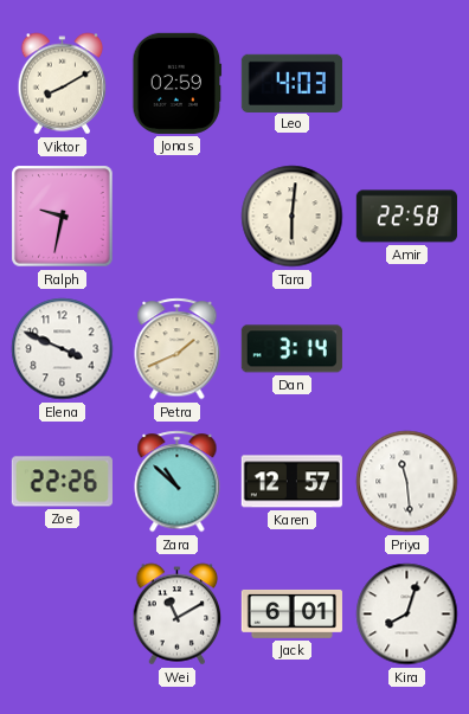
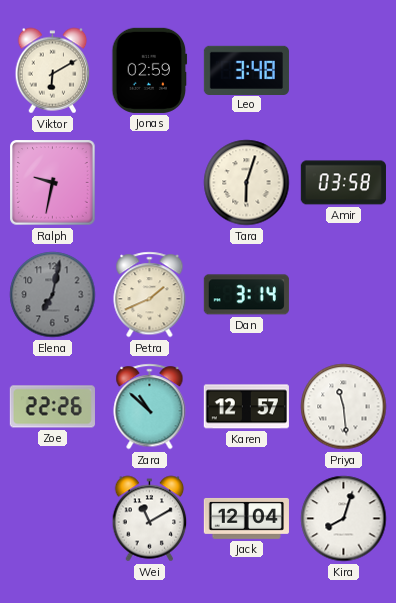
Viktor: 8:10 -> 6:10 (53, 71)
Leo: 4:03 -> 3:48 (246, 70)
Tara: 6:01 -> 6:03 (247, 183)
Amir: 22:58 -> 03:58 (343, 183)
Elena: 3:49 -> 7:02 (53, 295)
Elena dial: white -> grey (53, 295)
Jack: 6:01 -> 12:04 (246, 518)
